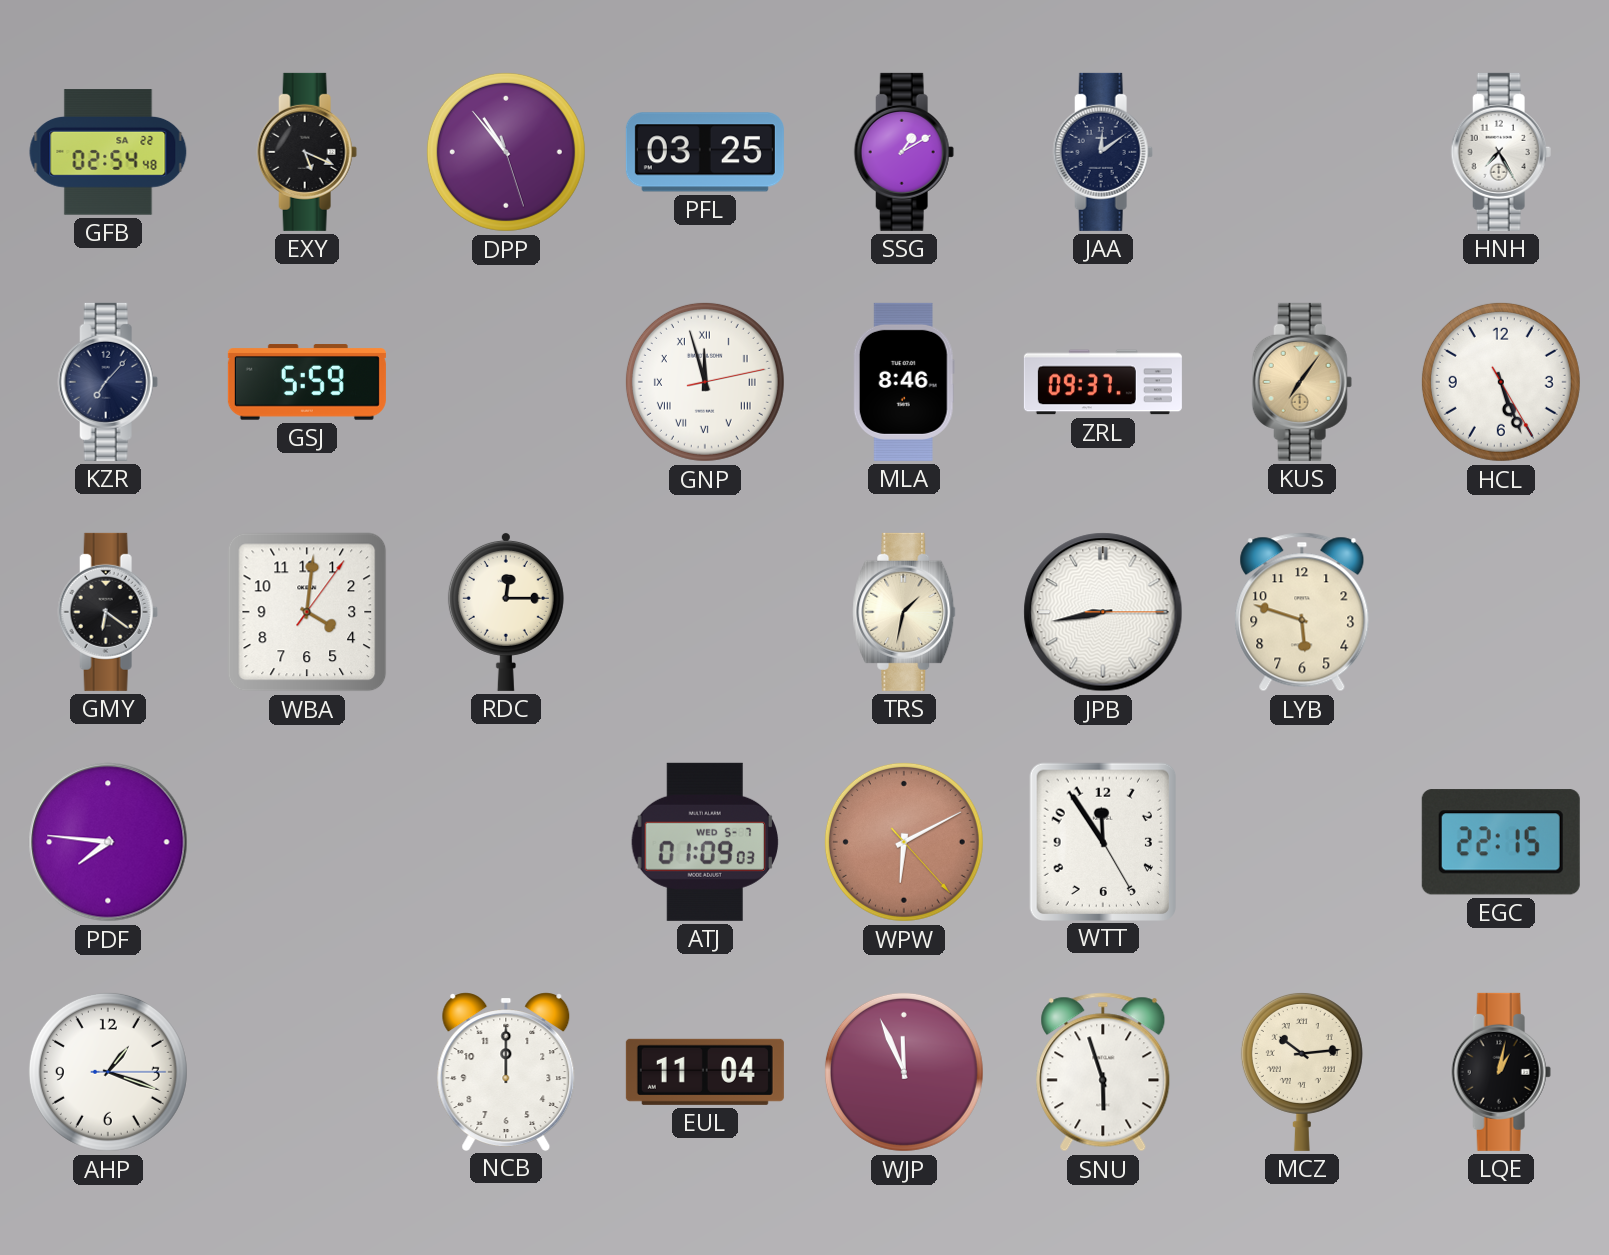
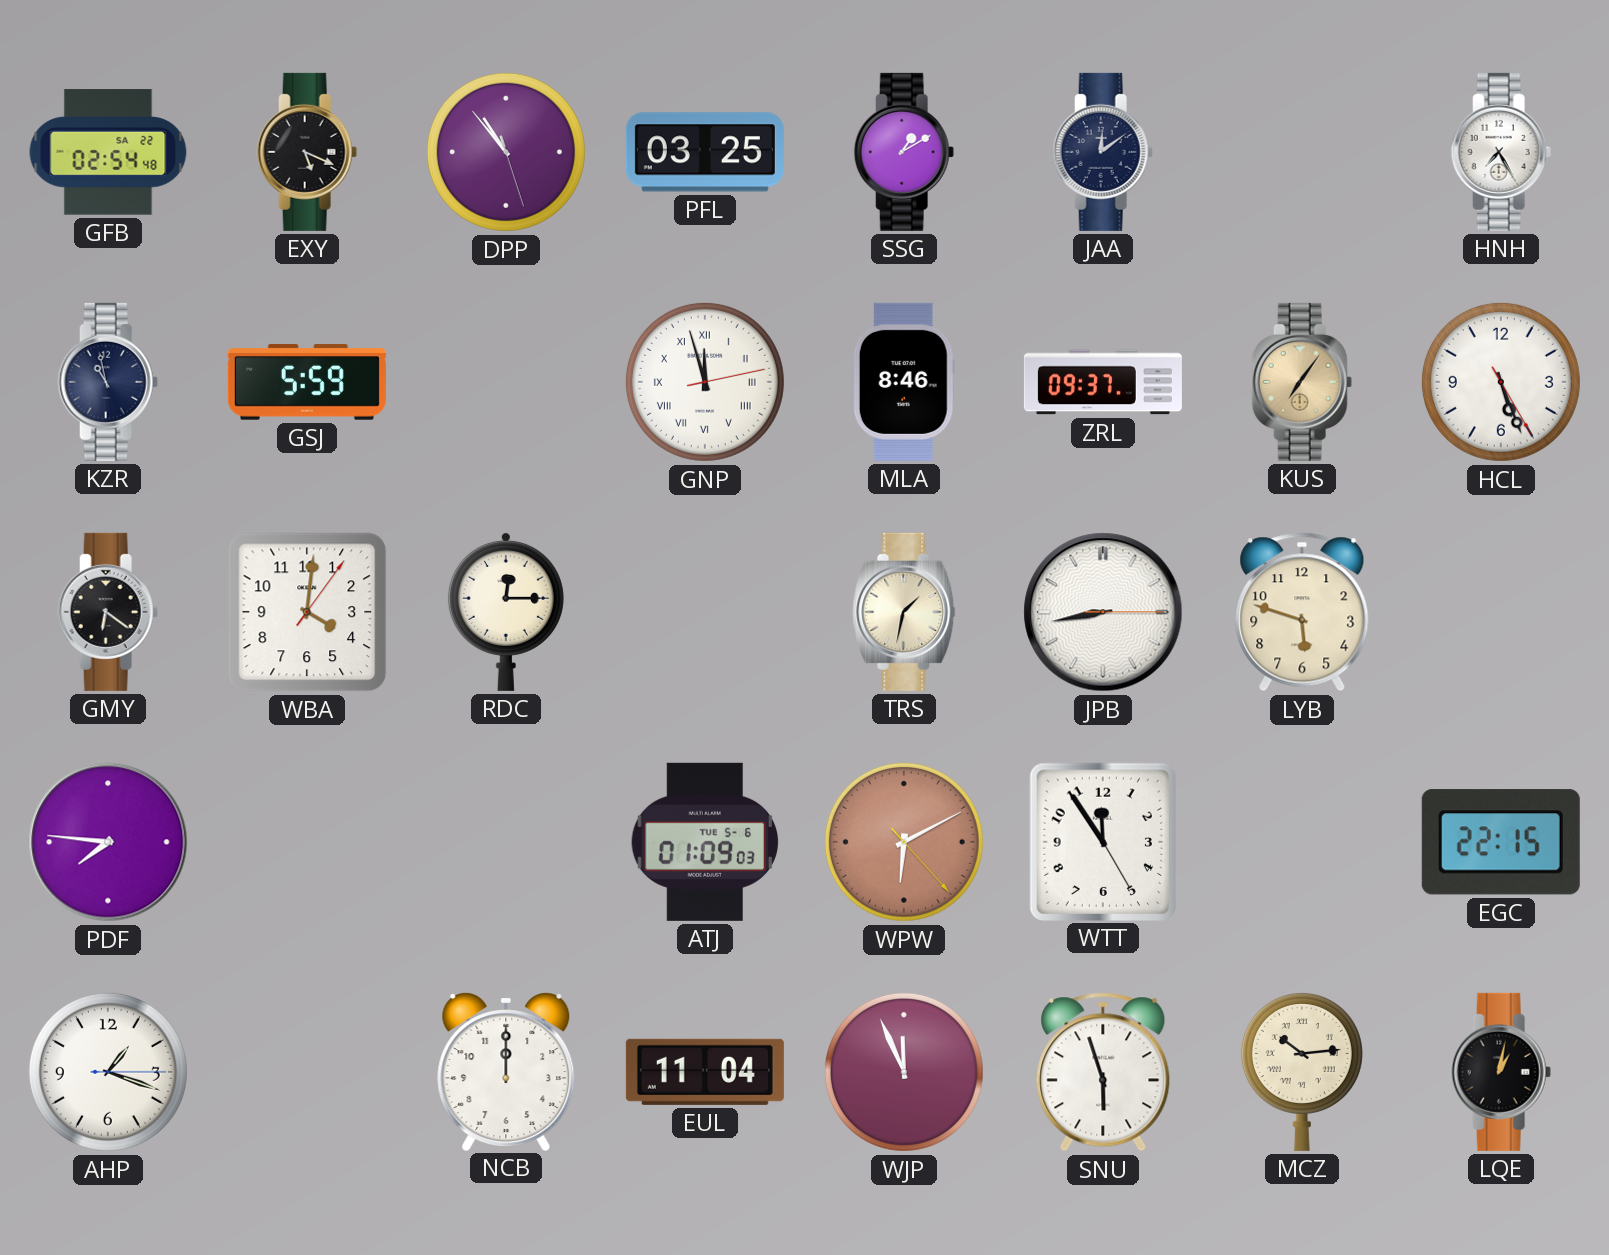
KZR: 7:07 -> 10:58 (108, 382)
ATJ date: WED 5-7 -> TUE 5-6 (704, 842)
